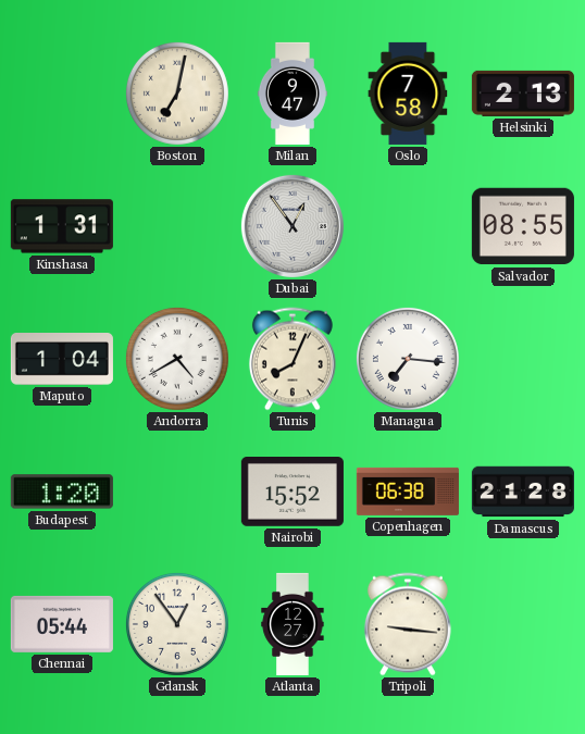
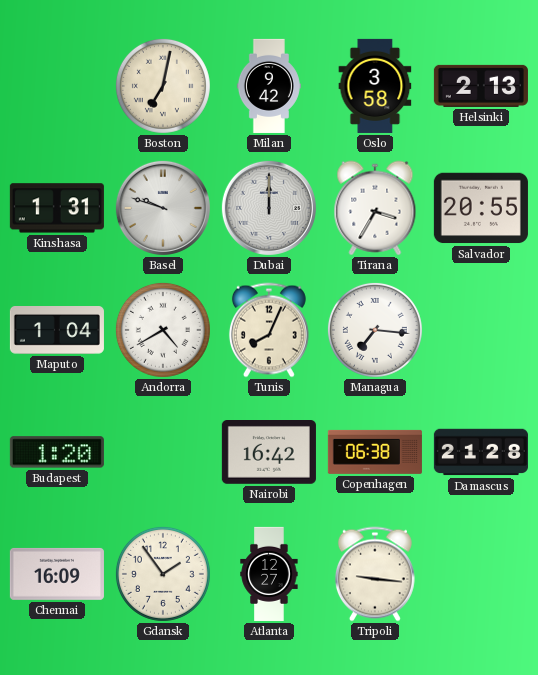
Milan: 9:47 -> 9:42 (269, 86)
Oslo: 7:58 -> 3:58 (375, 86)
Basel: none -> 9:48 (163, 208)
Dubai: 12:54 -> 12:00 (269, 208)
Tirana: none -> 3:35 (375, 208)
Salvador: 08:55 -> 20:55 (481, 208)
Nairobi: 15:52 -> 16:42 (269, 453)
Chennai: 05:44 -> 16:09 (57, 574)
Gdansk: 12:54 -> 1:54 (163, 574)
